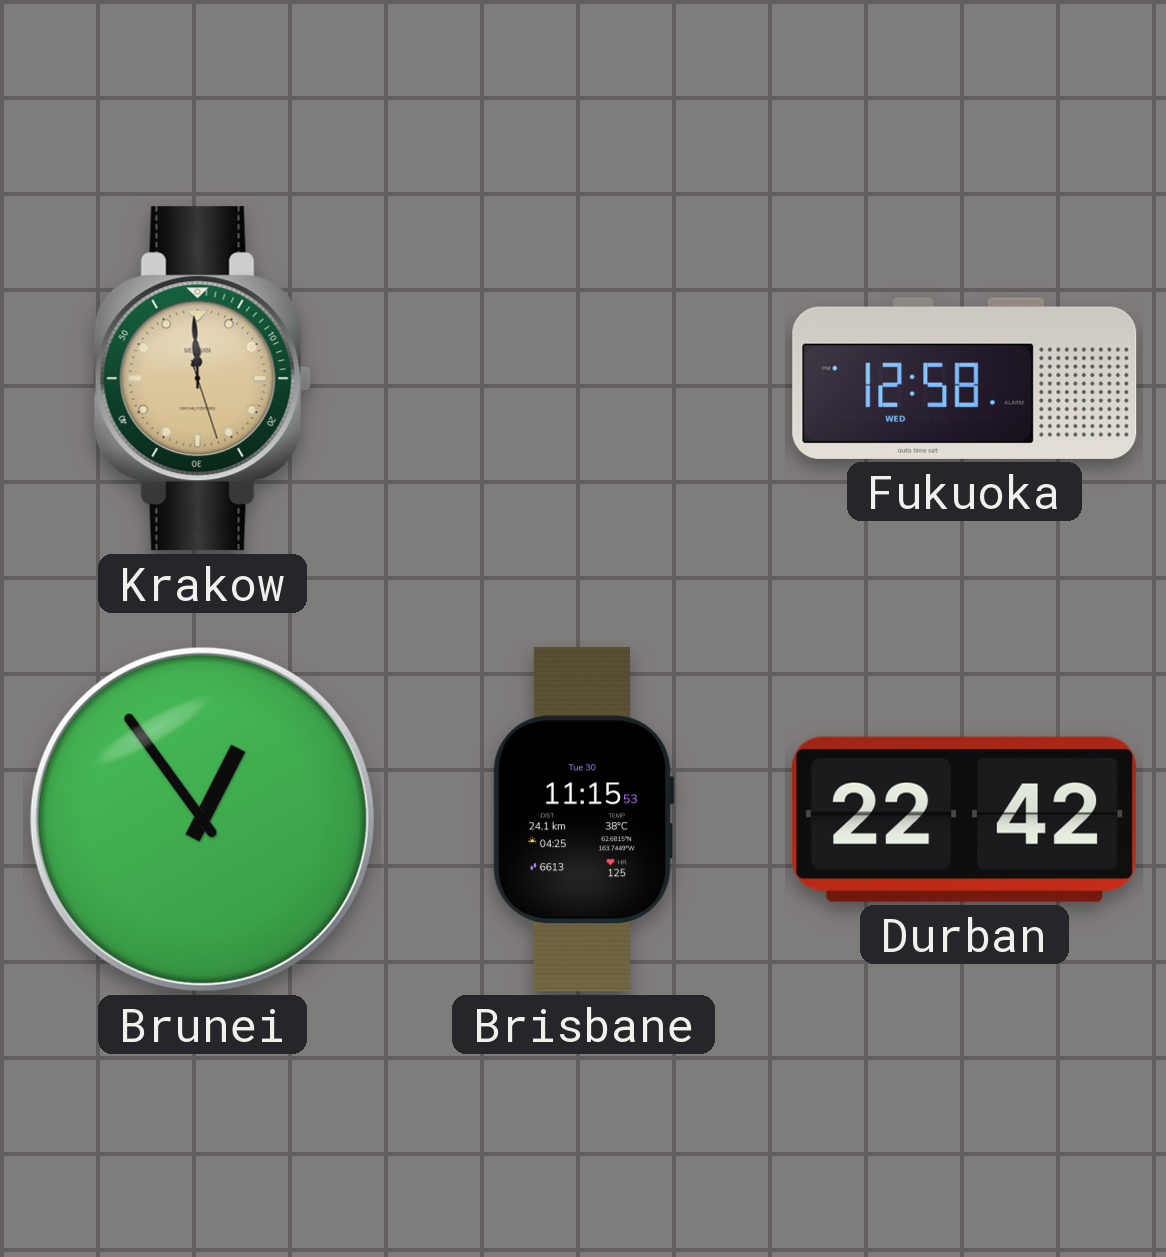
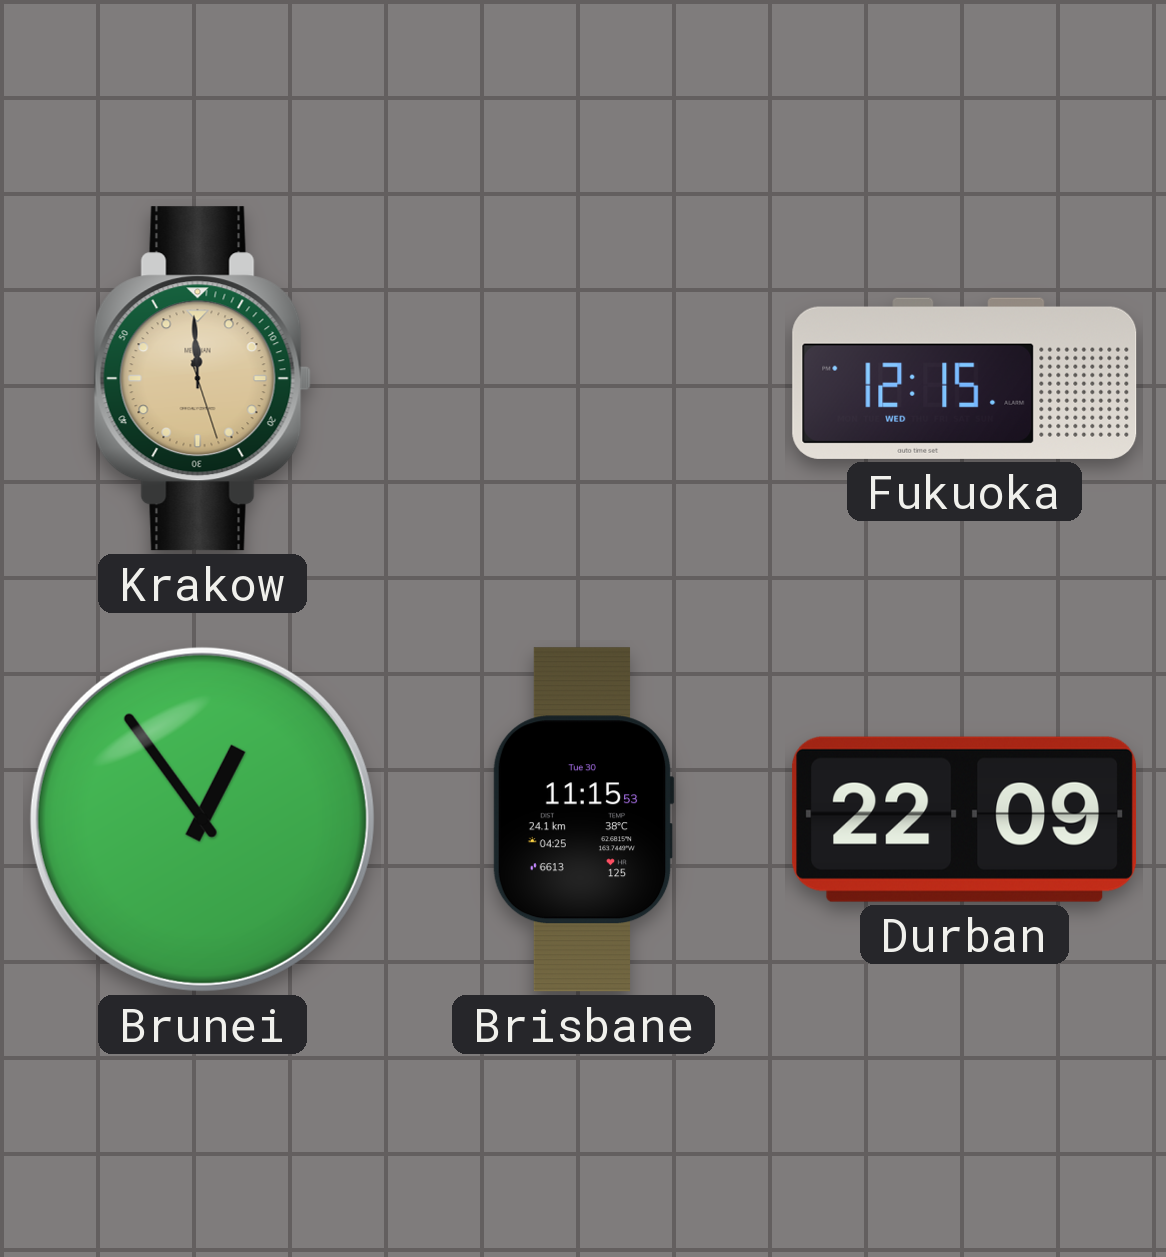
Fukuoka: 12:58 -> 12:15 (965, 378)
Durban: 22:42 -> 22:09 (965, 819)
